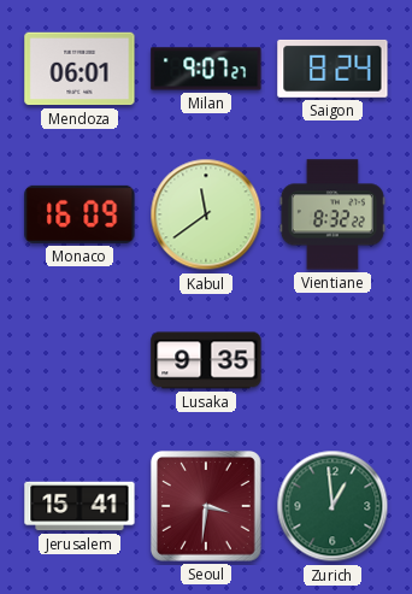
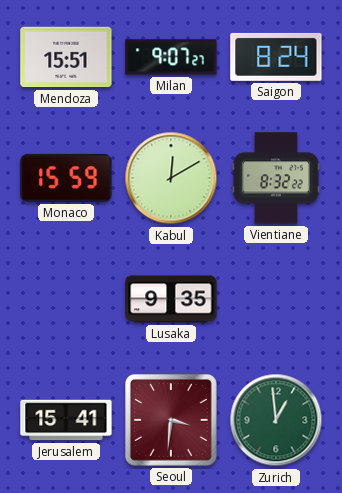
Mendoza: 06:01 -> 15:51 (66, 57)
Monaco: 16:09 -> 15:59 (66, 178)
Kabul: 11:39 -> 12:10 (171, 178)
